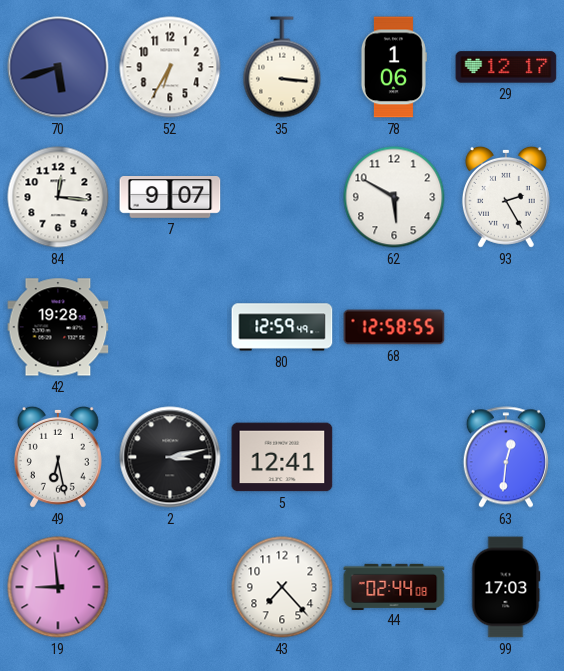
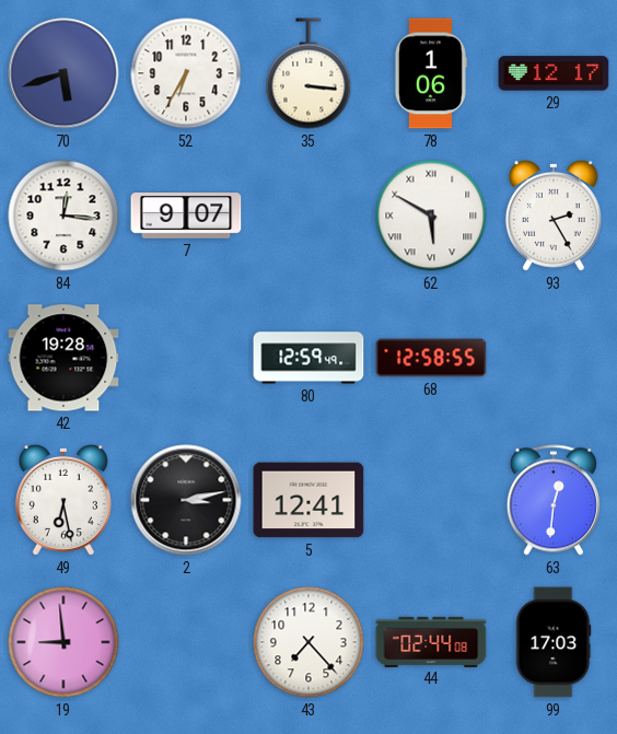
62 numerals: Arabic -> Roman (431, 215)
